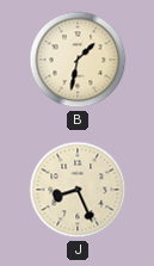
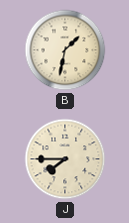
J: 8:26 -> 7:45 (65, 159)
